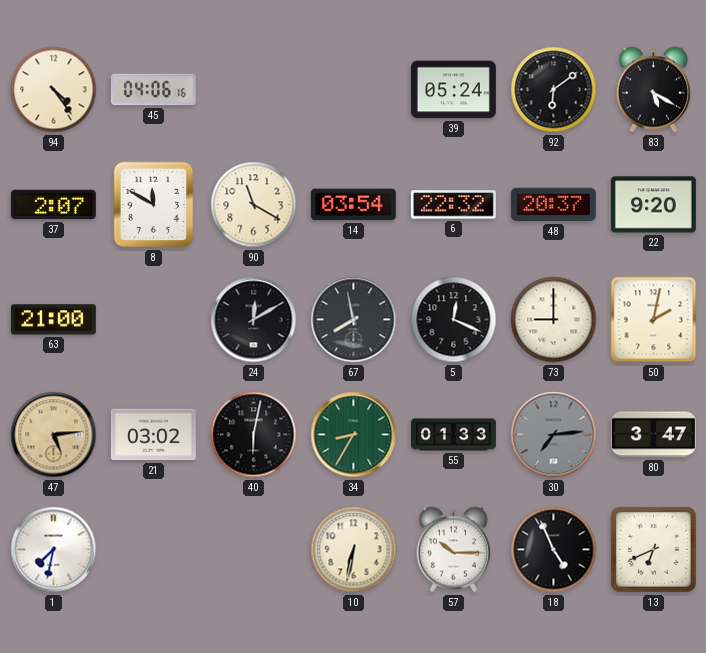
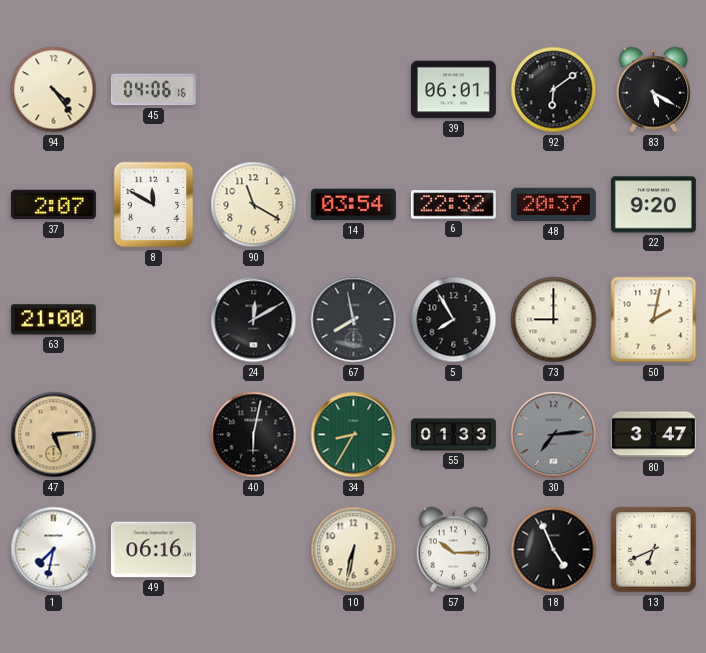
39: 05:24 -> 06:01 (453, 90)
5: 12:19 -> 7:55 (454, 320)
21: 03:02 -> none (153, 435)
49: none -> 06:16 (153, 550)
